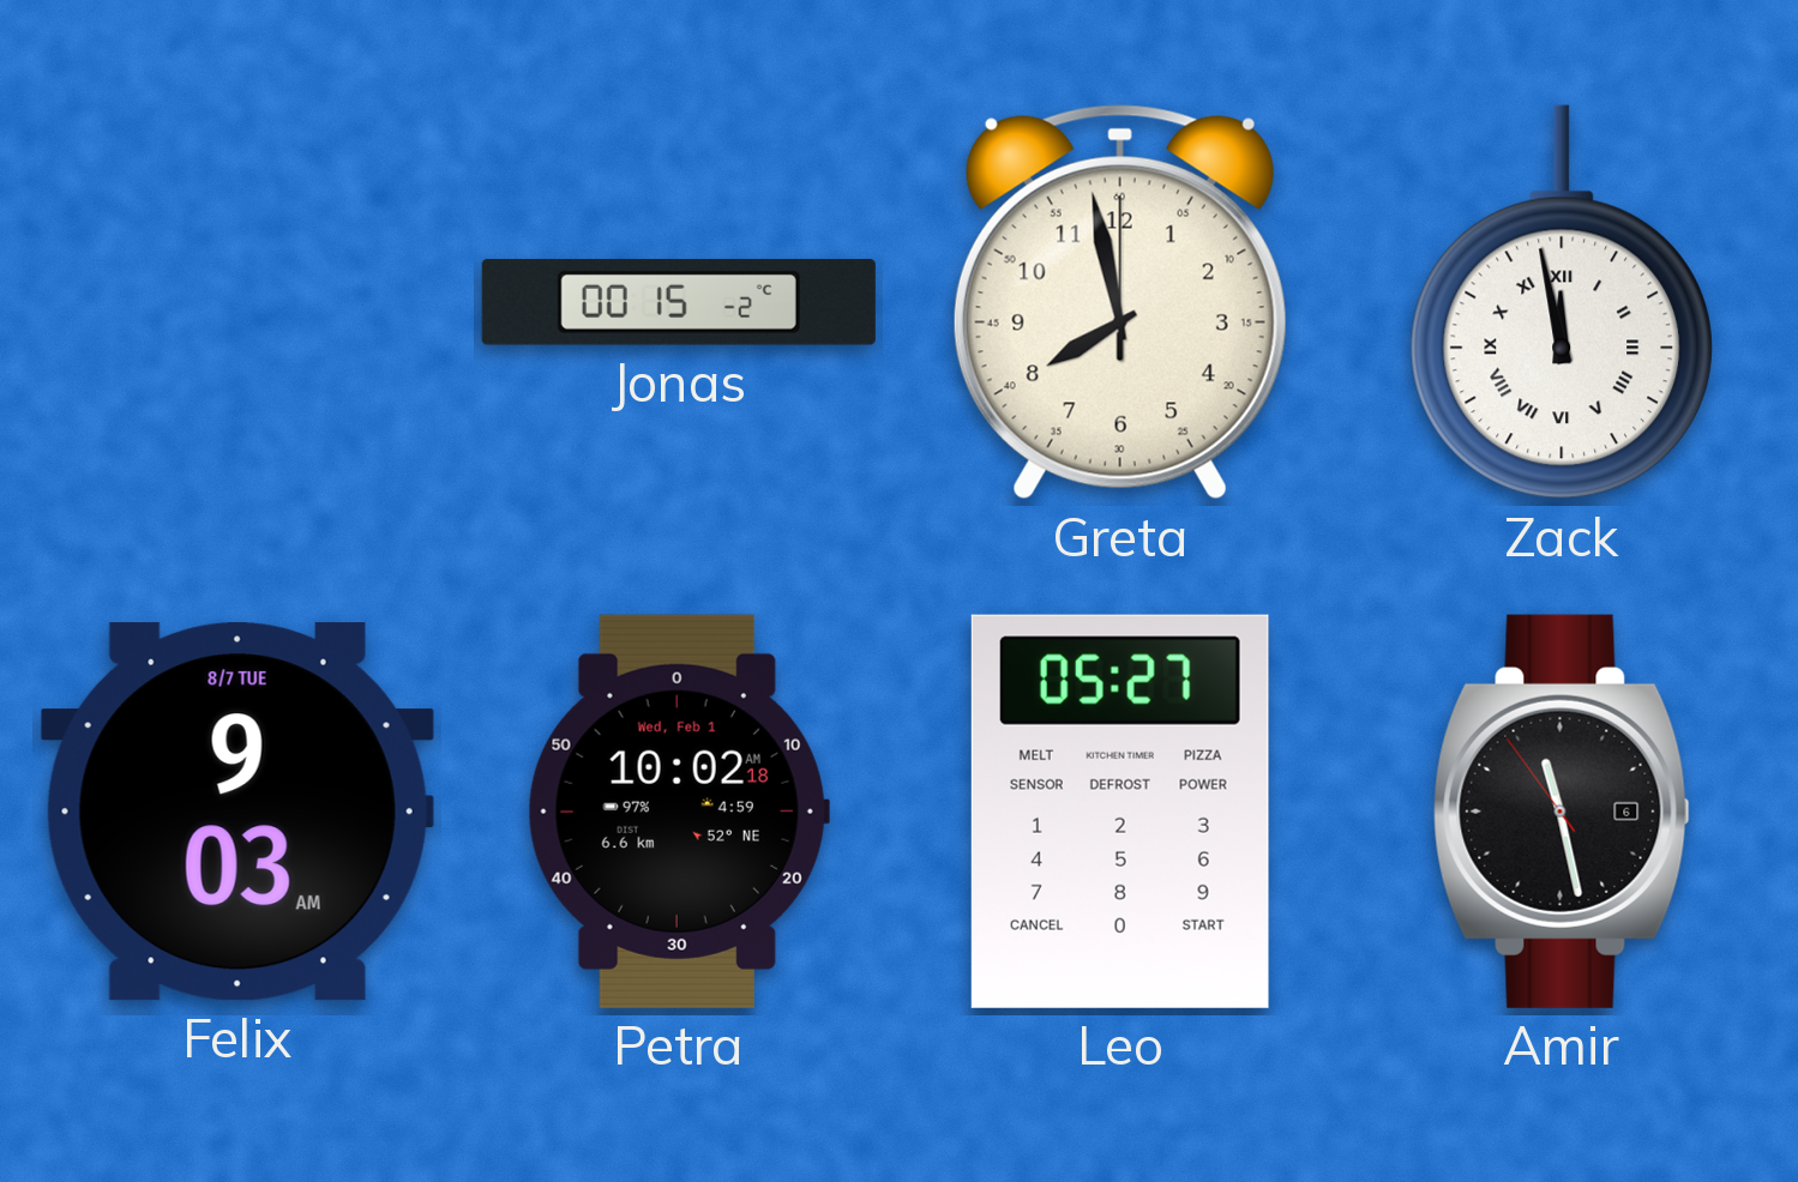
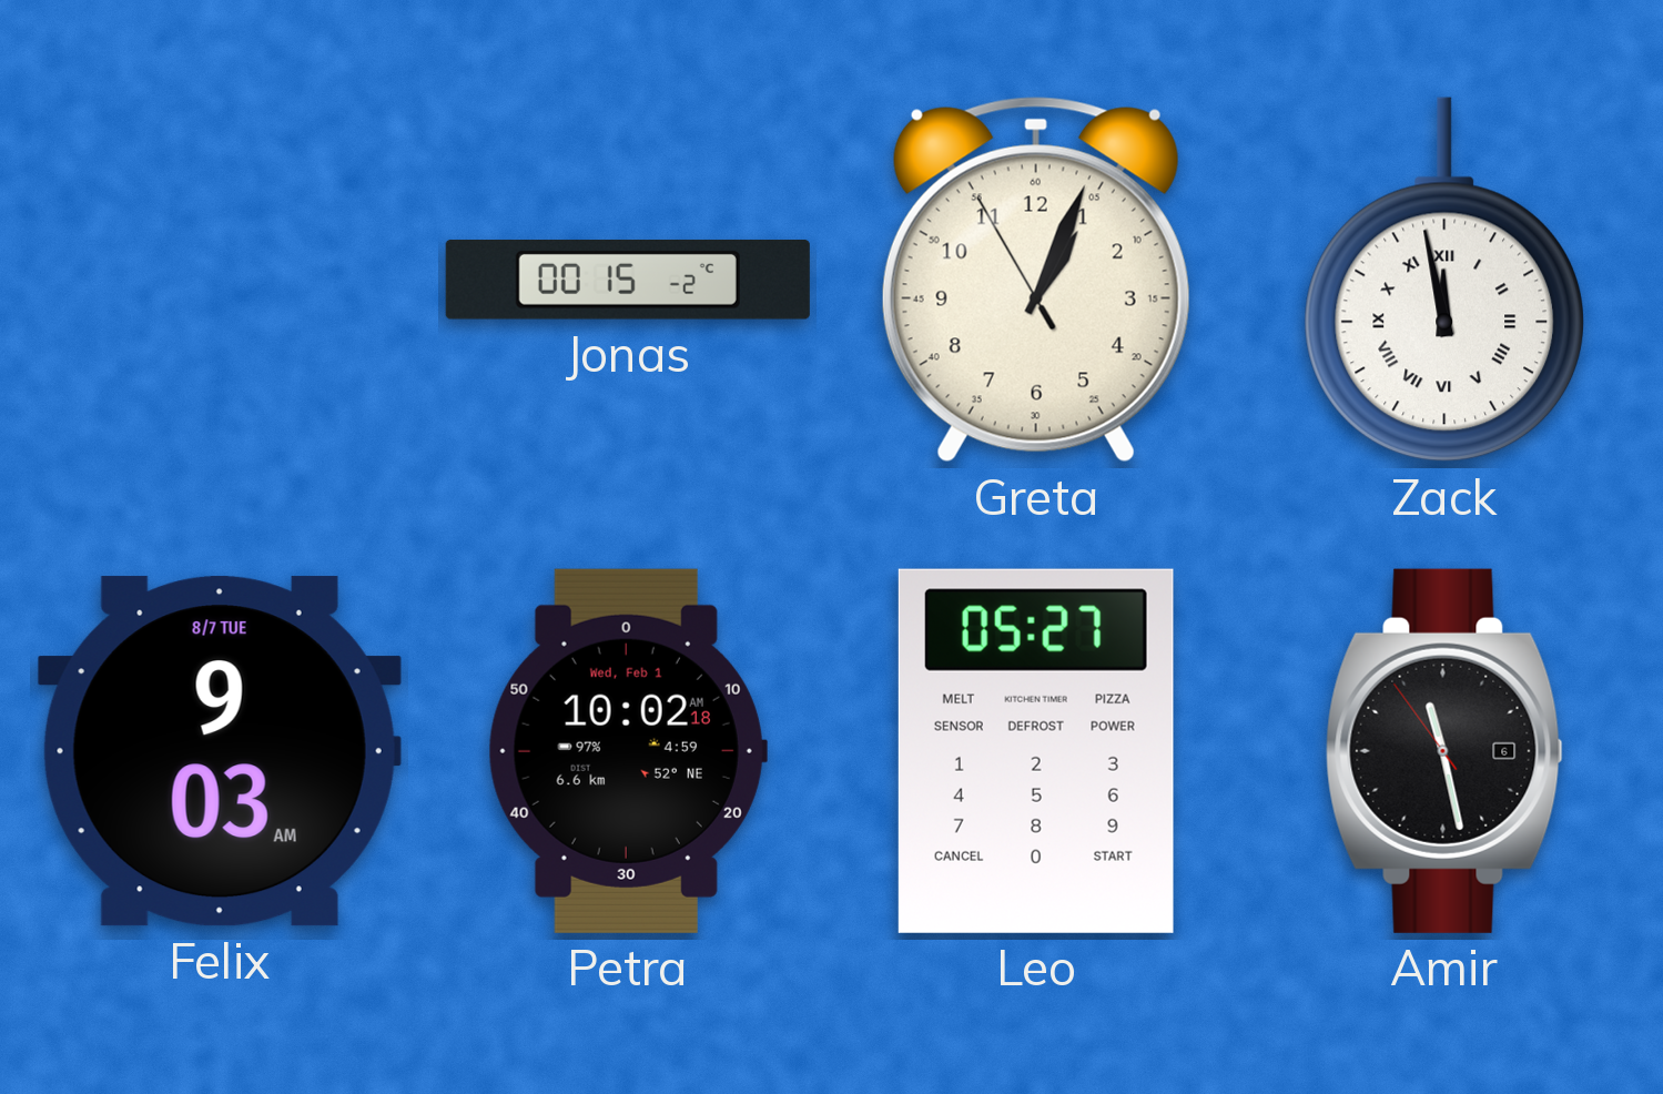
Greta: 7:58 -> 1:03 (1036, 280)
